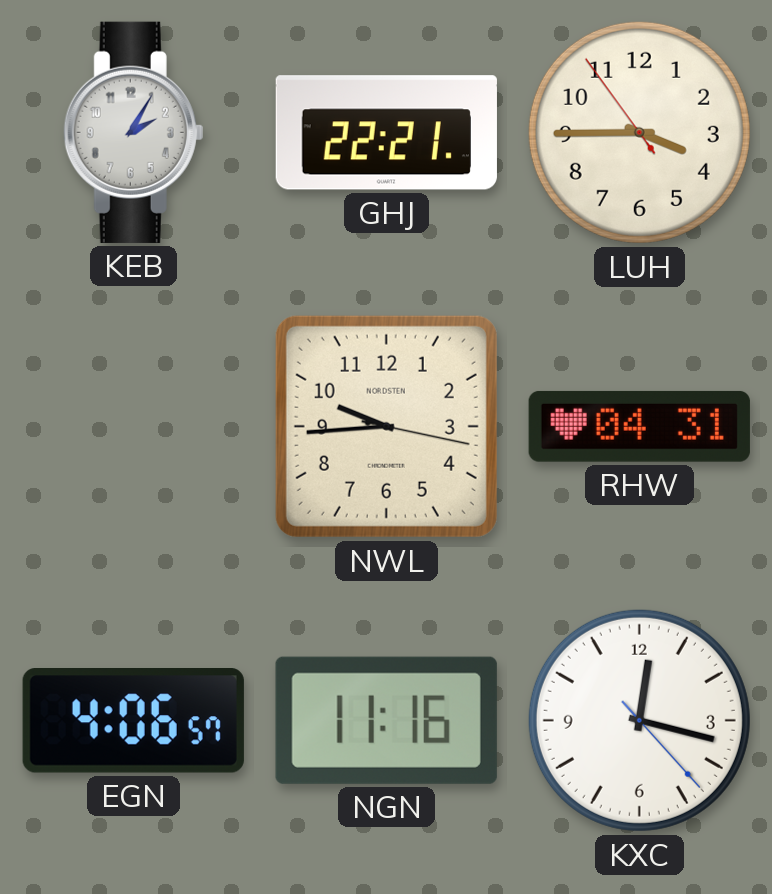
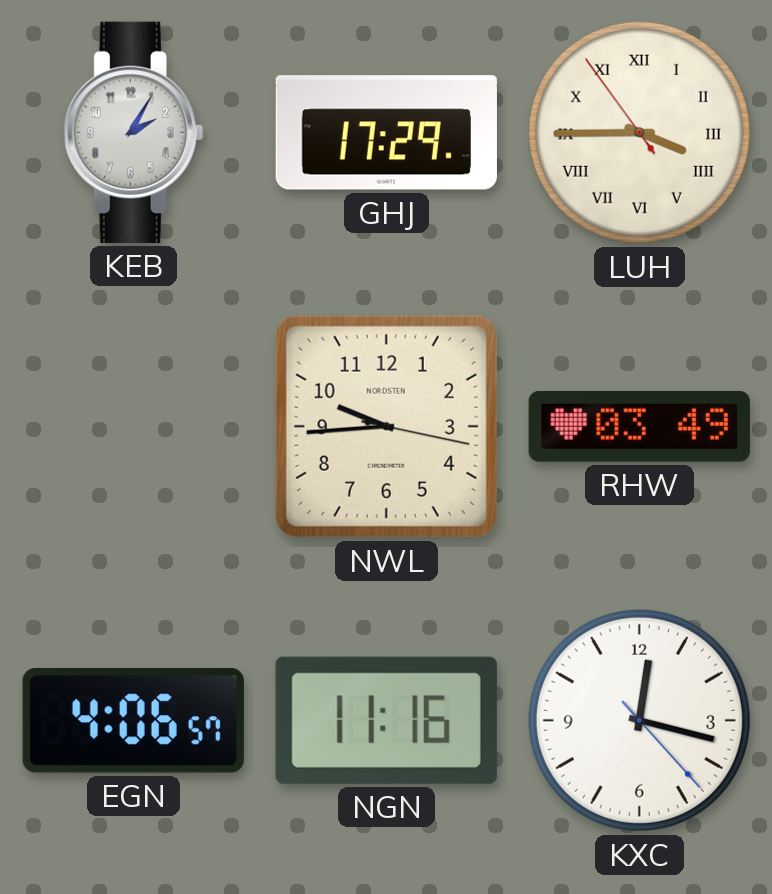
GHJ: 22:21 -> 17:29 (386, 133)
LUH numerals: Arabic -> Roman (639, 132)
RHW: 04:31 -> 03:49 (639, 426)
